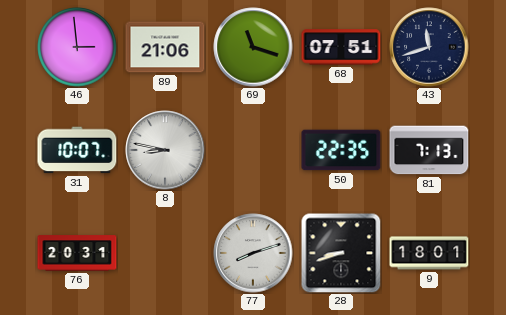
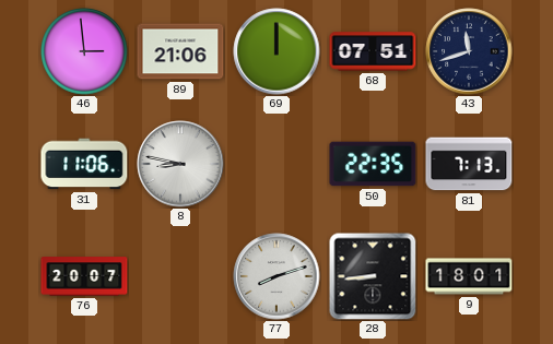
69: 11:18 -> 12:00 (276, 51)
31: 10:07 -> 11:06 (84, 164)
76: 20:31 -> 20:07 (84, 276)
28: 8:42 -> 8:44 (373, 276)
